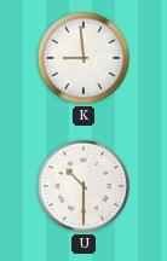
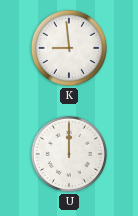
U: 10:30 -> 12:00 (69, 154)
